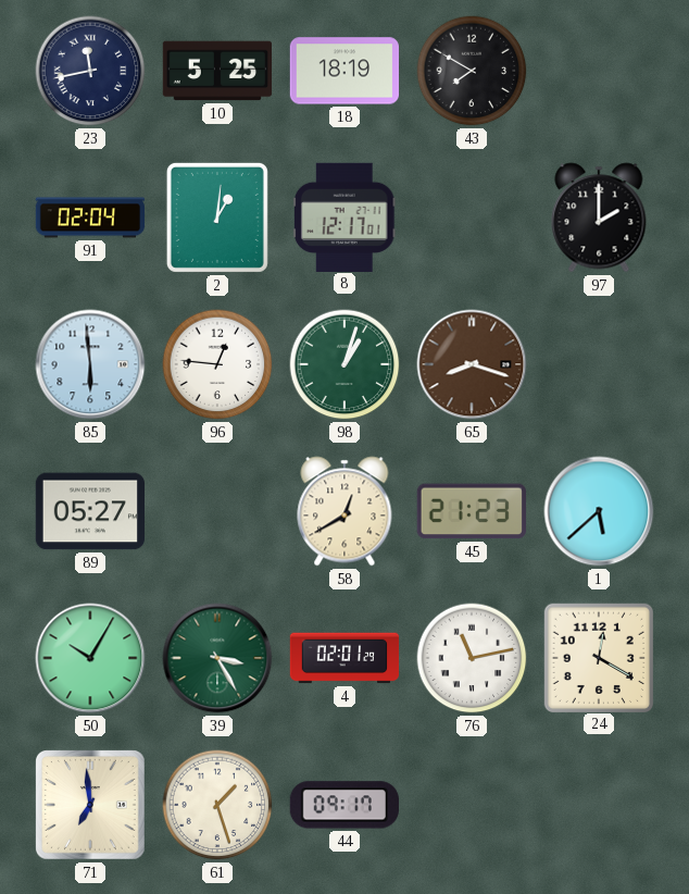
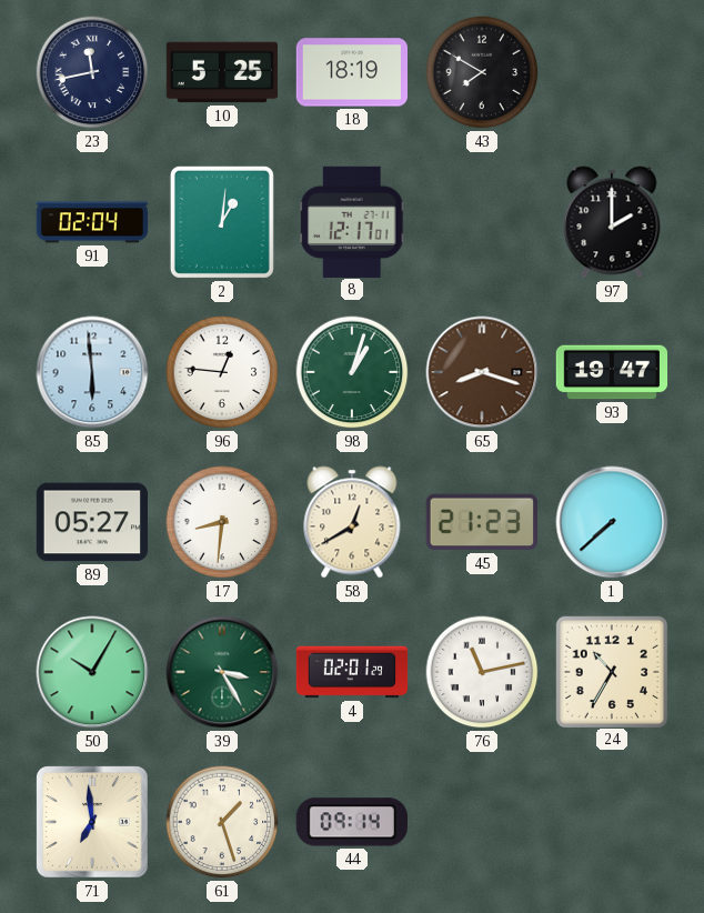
93: none -> 19:47 (612, 372)
17: none -> 8:31 (222, 522)
1: 5:38 -> 7:38 (612, 522)
24: 12:20 -> 10:35 (611, 671)
44: 09:17 -> 09:14 (352, 822)
